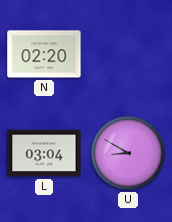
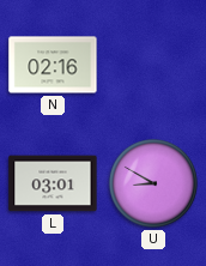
N: 02:20 -> 02:16 (53, 65)
L: 03:04 -> 03:01 (53, 183)
